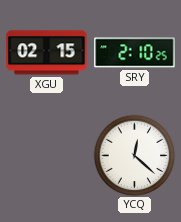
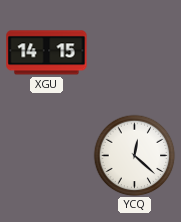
XGU: 02:15 -> 14:15 (47, 53)
SRY: 2:10 -> none (135, 53)
